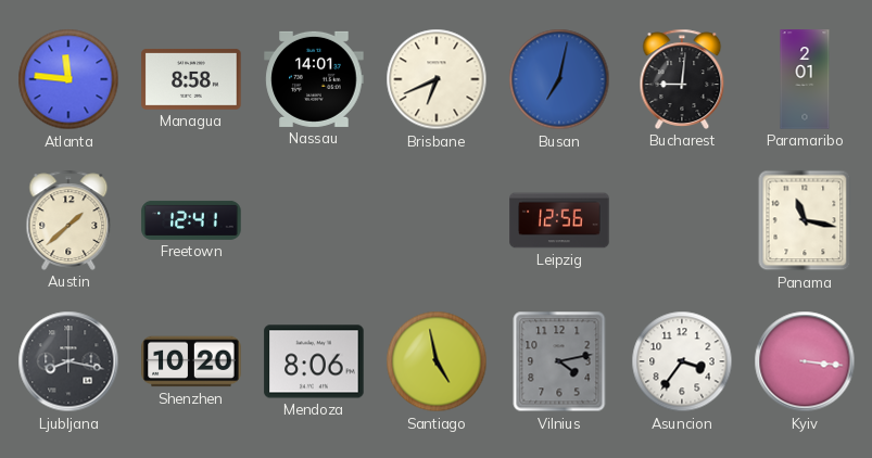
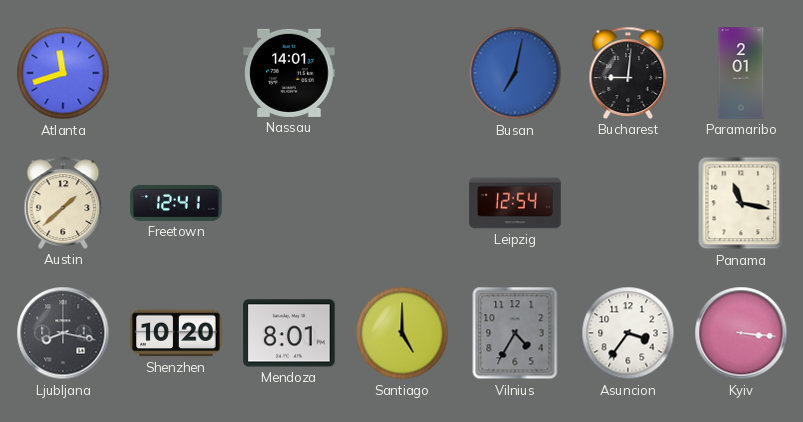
Atlanta: 11:46 -> 11:42 (63, 73)
Managua: 8:58 -> none (191, 79)
Brisbane: 6:41 -> none (437, 79)
Leipzig: 12:56 -> 12:54 (515, 203)
Mendoza: 8:06 -> 8:01 (289, 333)
Santiago: 4:58 -> 5:00 (402, 333)
Vilnius: 4:13 -> 4:35 (515, 333)
